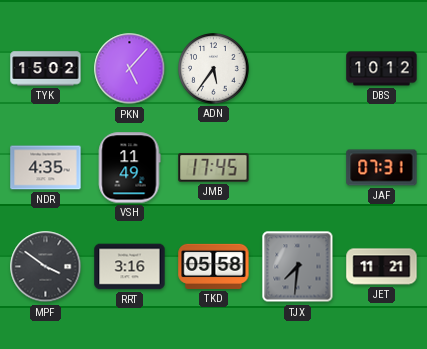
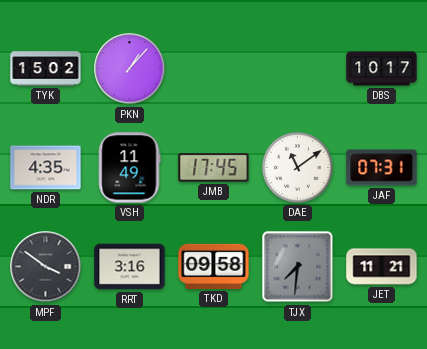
PKN: 5:07 -> 1:07 (130, 69)
ADN: 5:36 -> none (214, 69)
DBS: 10:12 -> 10:17 (382, 69)
DAE: none -> 11:09 (298, 168)
TKD: 05:58 -> 09:58 (214, 266)
